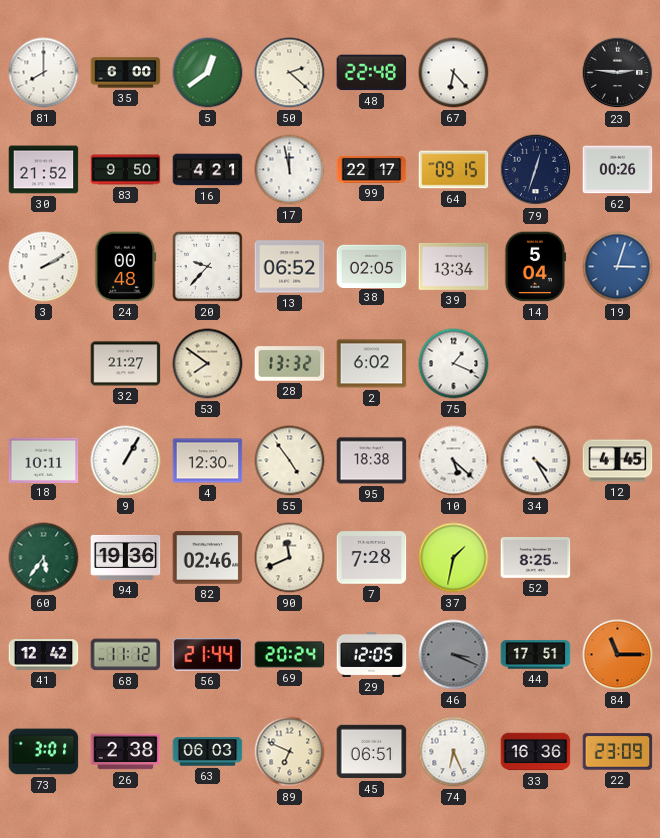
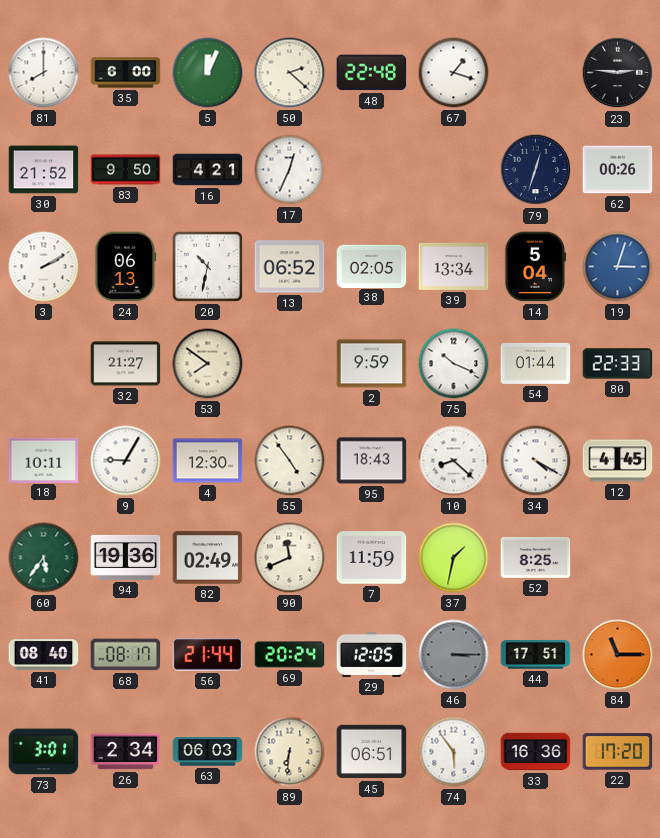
5: 12:39 -> 12:04 (208, 73)
67: 6:23 -> 1:18 (454, 73)
17: 11:58 -> 12:34 (290, 170)
99: 22:17 -> none (372, 169)
64: 09:15 -> none (454, 170)
24: 00:48 -> 06:13 (126, 267)
20: 9:37 -> 10:32 (207, 266)
28: 13:32 -> none (290, 364)
2: 6:02 -> 9:59 (372, 364)
75: 1:19 -> 10:19 (454, 364)
54: none -> 01:44 (536, 364)
80: none -> 22:33 (618, 364)
9: 1:05 -> 9:05 (126, 461)
95: 18:38 -> 18:43 (372, 461)
10: 5:22 -> 8:22 (454, 461)
34: 4:25 -> 4:20 (536, 461)
82: 02:46 -> 02:49 (208, 558)
7: 7:28 -> 11:59 (372, 558)
41: 12:42 -> 08:40 (44, 655)
68: 11:12 -> 08:17 (126, 655)
46: 3:19 -> 3:15 (454, 655)
26: 2:38 -> 2:34 (126, 752)
89: 6:49 -> 6:31 (290, 752)
74: 6:26 -> 5:54 (454, 752)
22: 23:09 -> 17:20 (618, 752)
